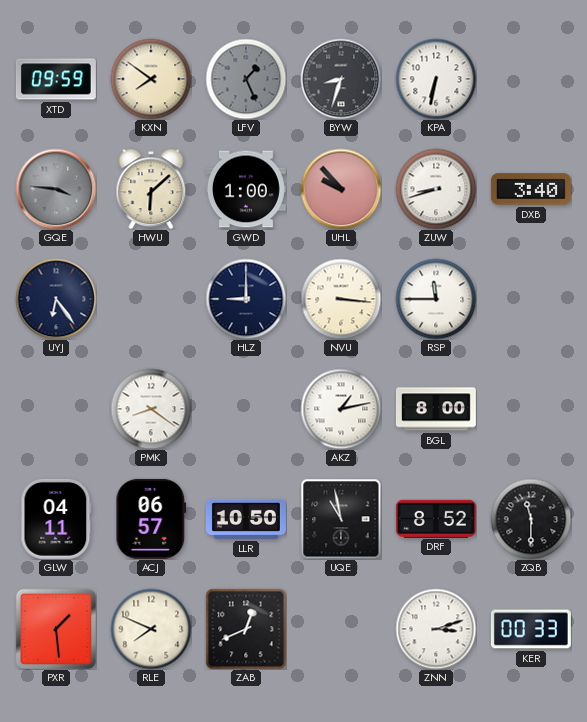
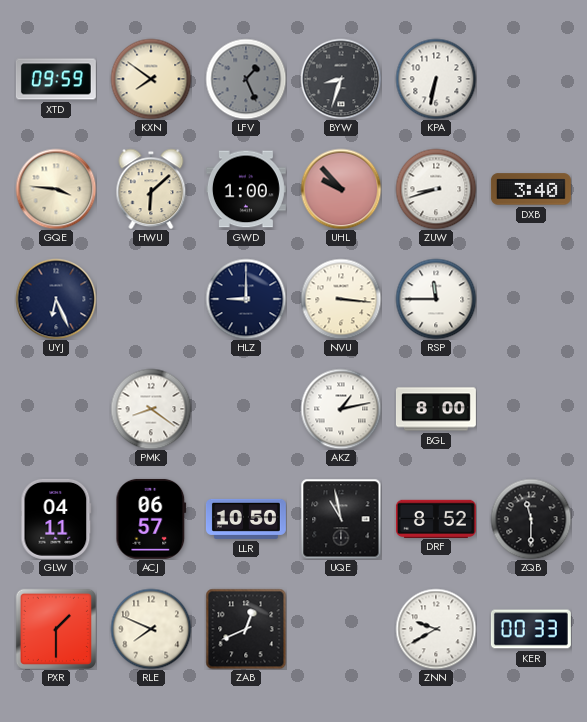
GQE dial: grey -> cream (56, 189)
UYJ: 6:24 -> 6:26 (56, 299)
PXR: 1:29 -> 1:30 (56, 628)
ZNN: 3:12 -> 9:40 (436, 629)
